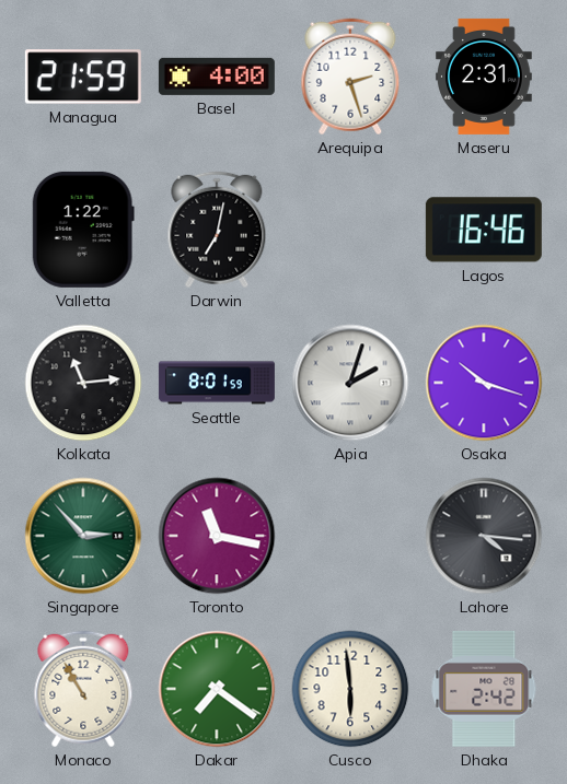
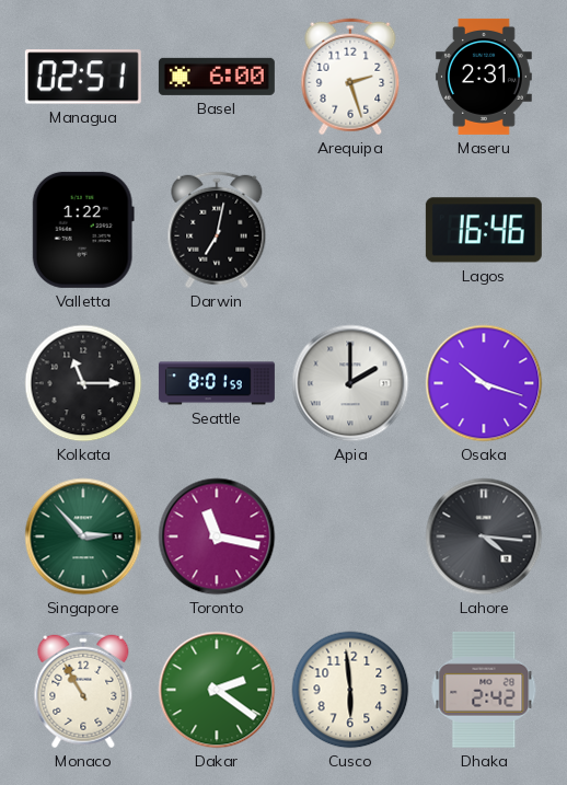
Managua: 21:59 -> 02:51 (83, 77)
Basel: 4:00 -> 6:00 (217, 77)
Kolkata: 11:14 -> 11:15 (83, 383)
Apia: 2:03 -> 2:00 (350, 383)
Dakar: 7:21 -> 2:21 (217, 690)
